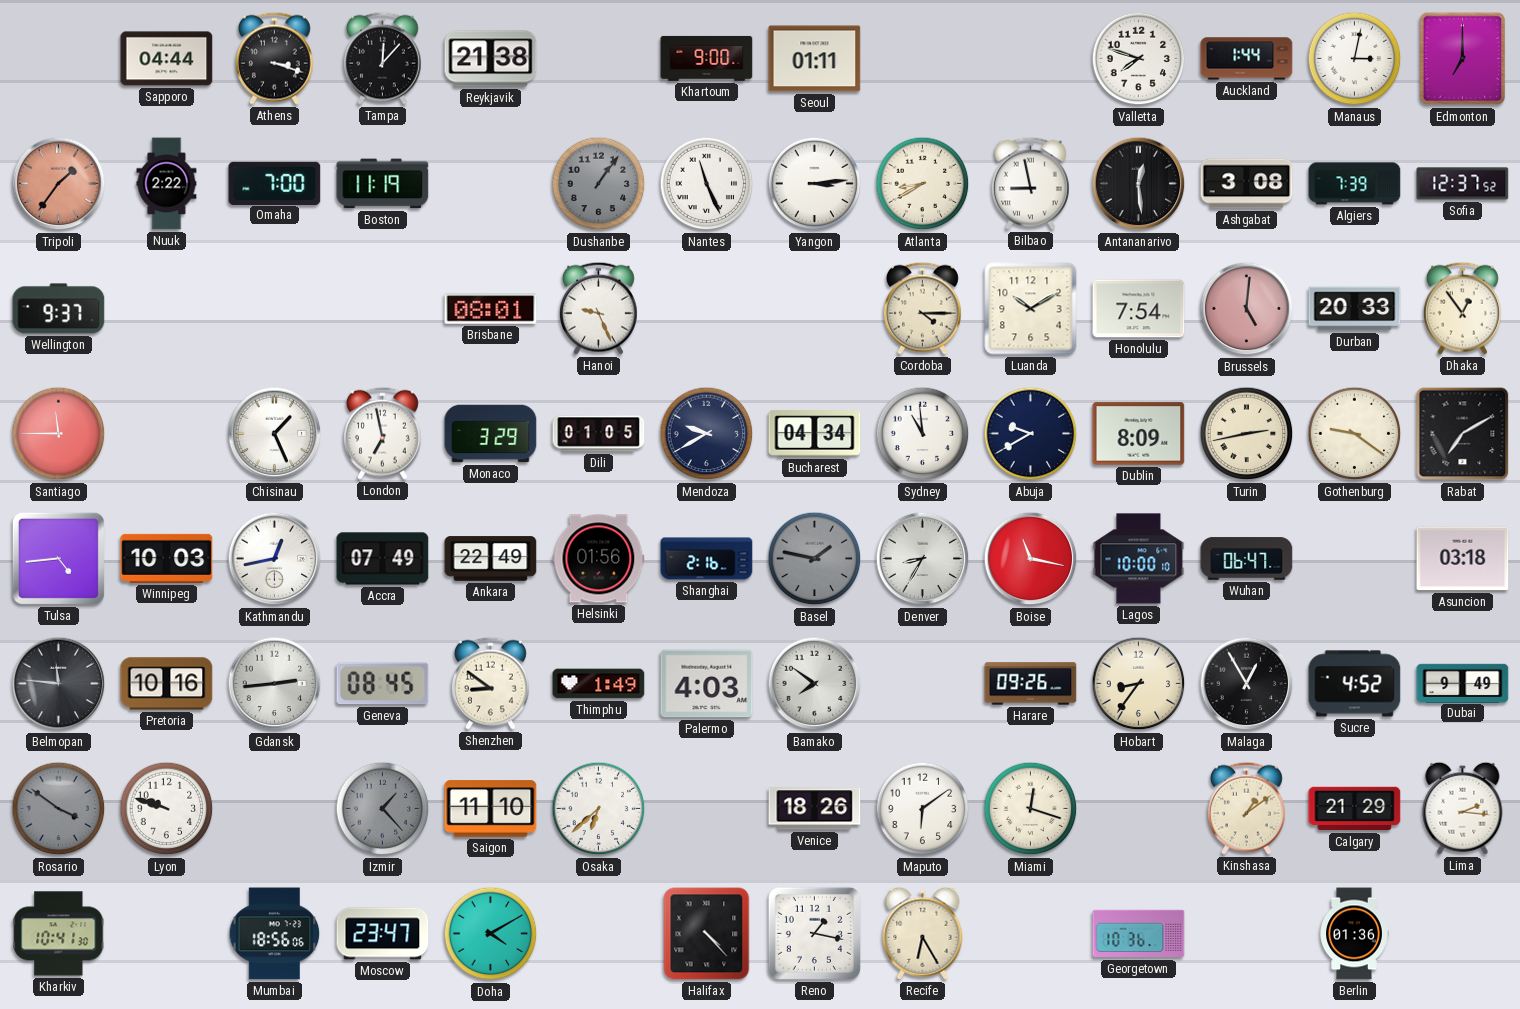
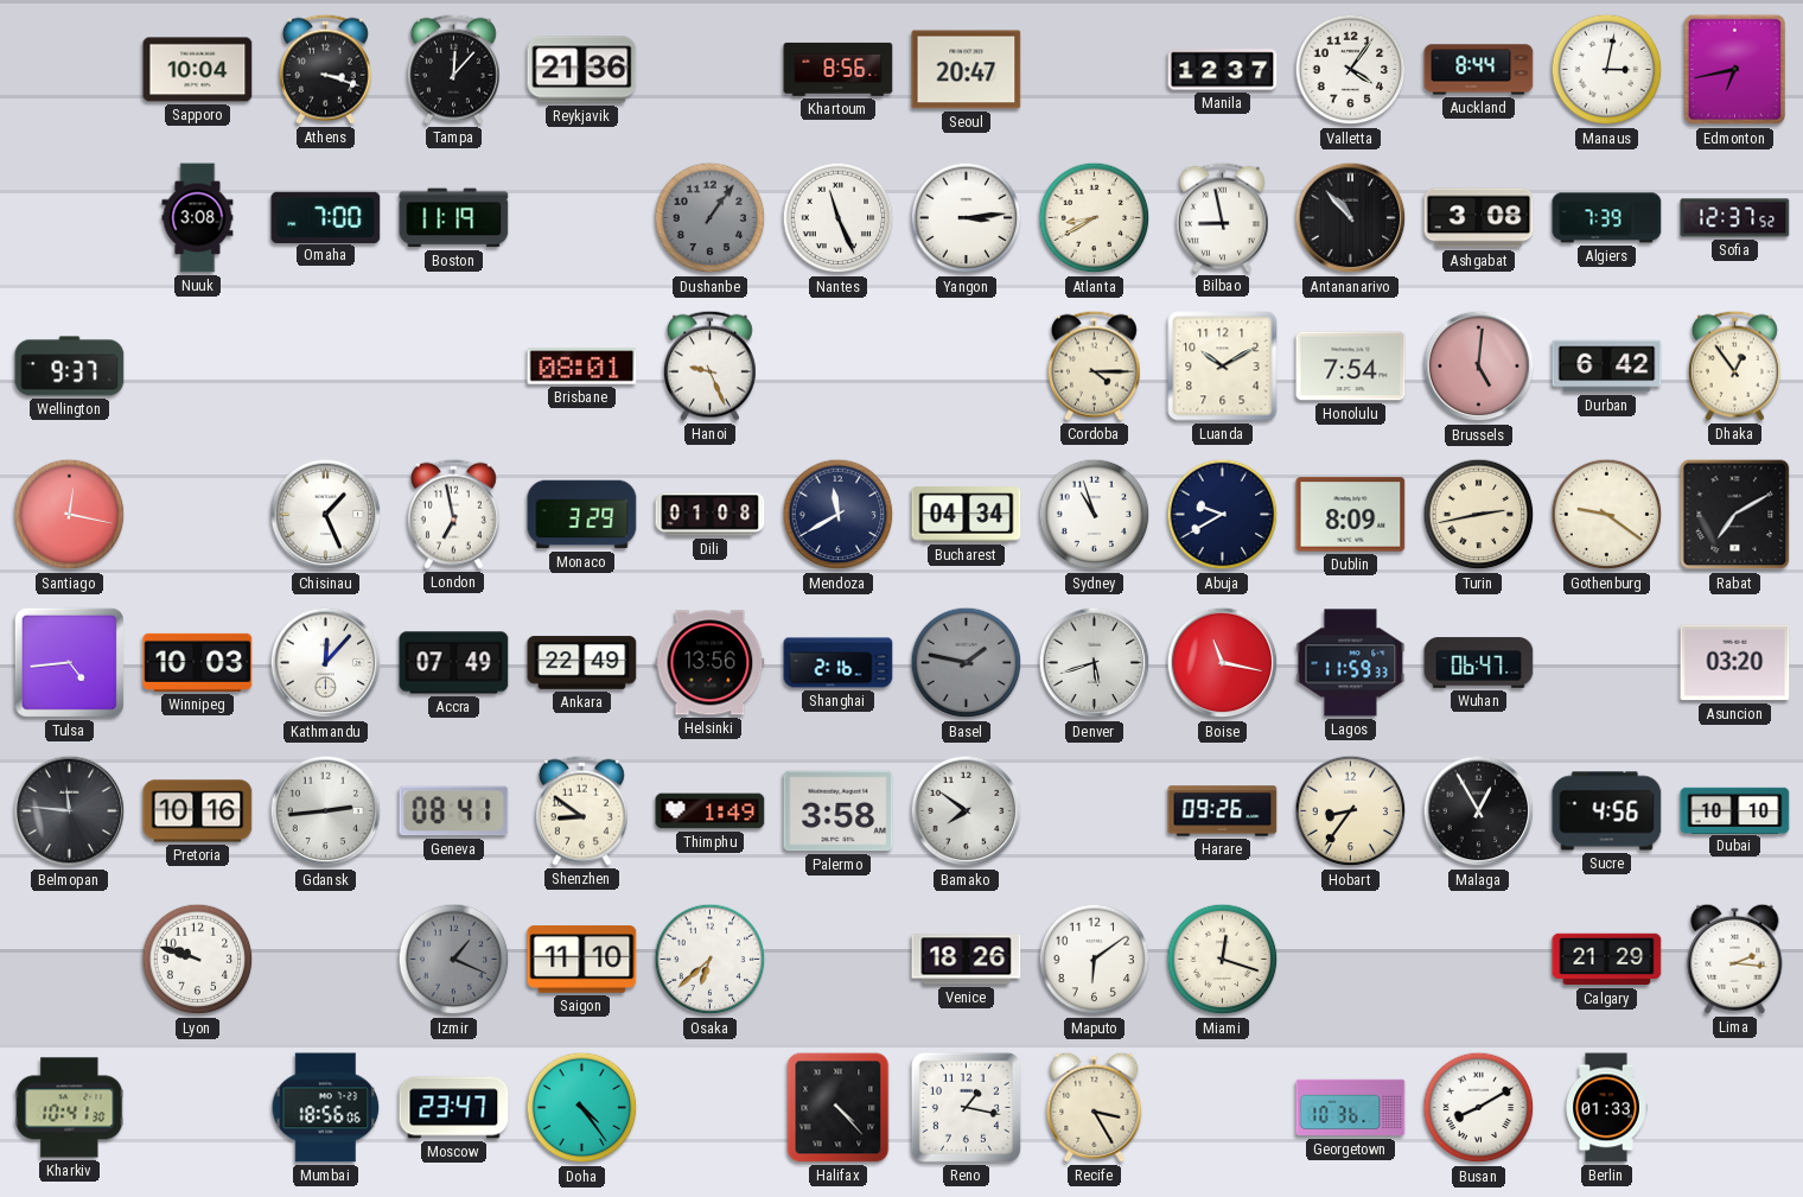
Sapporo: 04:44 -> 10:04 (198, 70)
Reykjavik: 21:38 -> 21:36 (582, 70)
Khartoum: 9:00 -> 8:56 (839, 69)
Seoul: 01:11 -> 20:47 (967, 70)
Manila: none -> 12:37 (1223, 70)
Valletta: 7:48 -> 4:06 (1351, 70)
Auckland: 1:44 -> 8:44 (1479, 70)
Edmonton: 7:00 -> 6:43 (1735, 70)
Tripoli: 1:36 -> none (59, 184)
Nuuk: 2:22 -> 3:08 (198, 218)
Antananarivo: 12:29 -> 10:53 (1351, 218)
Durban: 20:33 -> 6:42 (1607, 367)
Santiago: 11:45 -> 12:17 (70, 515)
Dili: 01:05 -> 01:08 (711, 515)
Mendoza: 9:40 -> 11:40 (839, 515)
Sydney: 10:59 -> 10:57 (1095, 515)
Kathmandu: 12:43 -> 12:07 (326, 663)
Helsinki: 01:56 -> 13:56 (711, 663)
Denver: 8:35 -> 5:42 (1095, 663)
Lagos: 10:00 -> 11:59 (1351, 663)
Asuncion: 03:18 -> 03:20 (1735, 663)
Geneva: 08:45 -> 08:41 (454, 811)
Palermo: 4:03 -> 3:58 (839, 811)
Sucre: 4:52 -> 4:56 (1607, 811)
Dubai: 9:49 -> 10:10 (1735, 810)
Rosario: 3:51 -> none (59, 809)
Izmir: 1:23 -> 1:19 (454, 960)
Kinshasa: 1:09 -> none (1246, 808)
Doha: 4:10 -> 4:24 (582, 1108)
Recife: 6:25 -> 3:25 (1095, 1107)
Busan: none -> 8:10 (1479, 1108)
Berlin: 01:36 -> 01:33 (1606, 1108)
